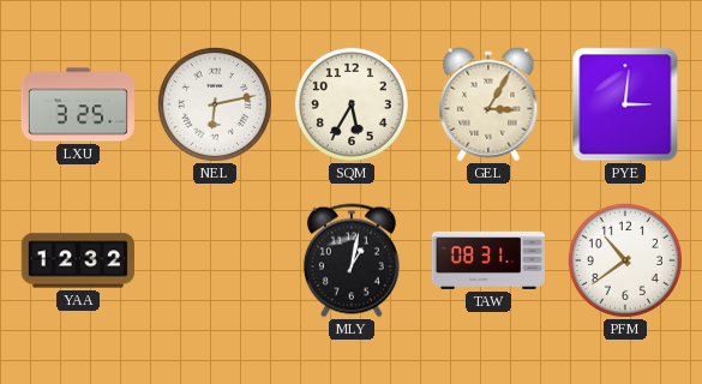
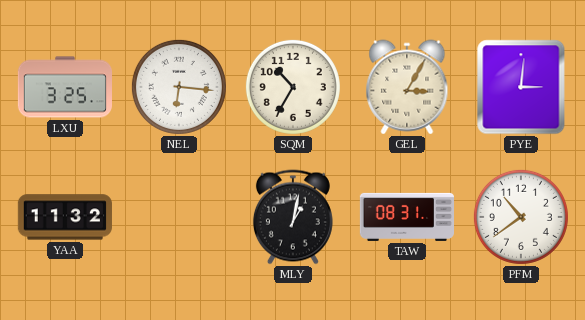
NEL: 6:13 -> 6:16 (179, 87)
SQM: 5:35 -> 10:35 (293, 87)
YAA: 12:32 -> 11:32 (65, 217)
